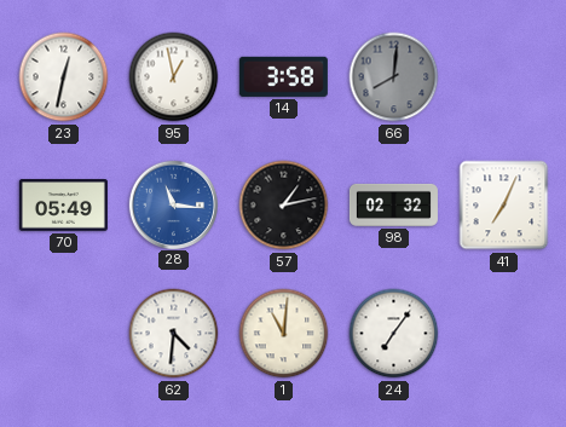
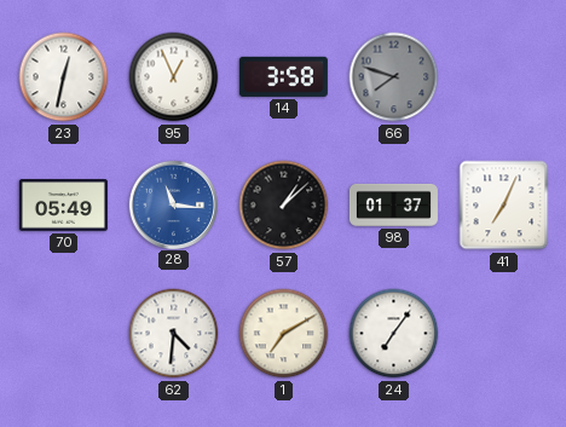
95: 12:58 -> 12:56 (174, 77)
66: 8:01 -> 7:48 (394, 77)
57: 1:13 -> 1:08 (284, 206)
98: 02:32 -> 01:37 (393, 204)
1: 11:01 -> 7:10 (284, 334)
